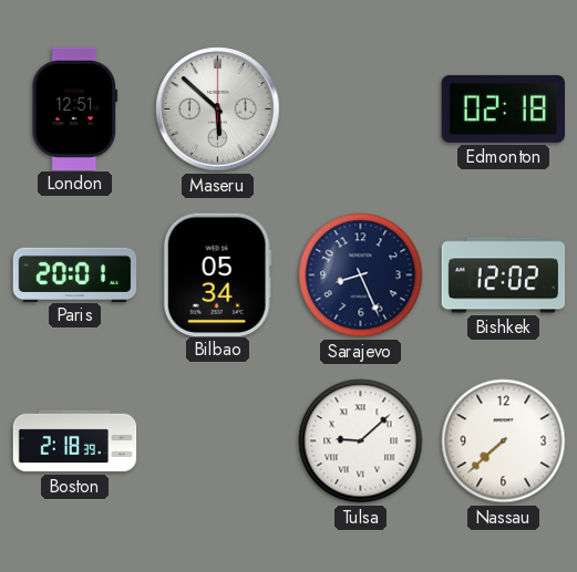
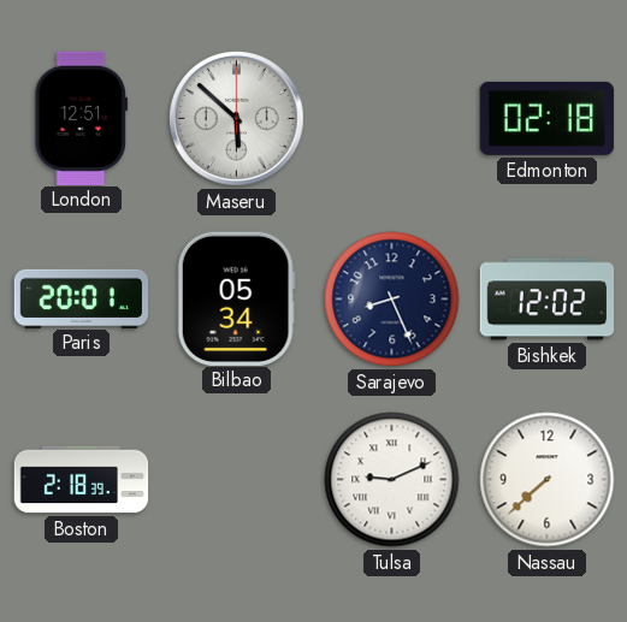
Tulsa: 9:08 -> 9:11 (392, 480)
